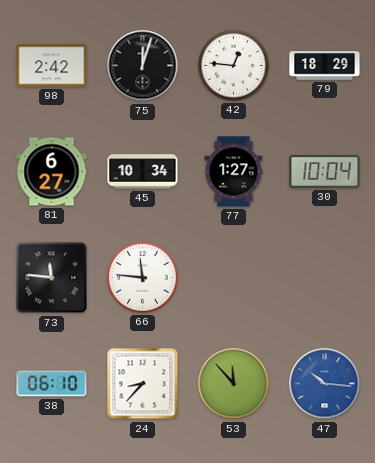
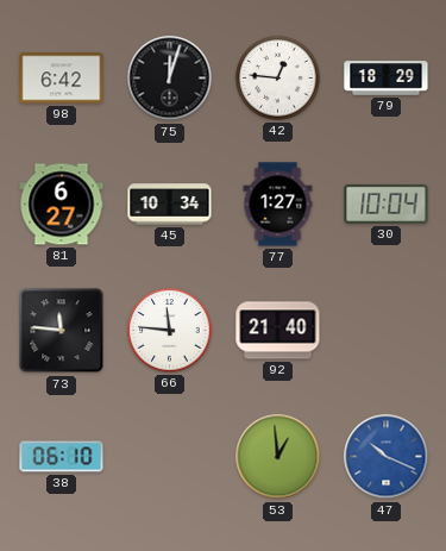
98: 2:42 -> 6:42 (62, 79)
92: none -> 21:40 (278, 331)
24: 8:37 -> none (143, 384)
53: 11:53 -> 12:59 (278, 457)
47: 10:16 -> 10:19 (387, 457)
